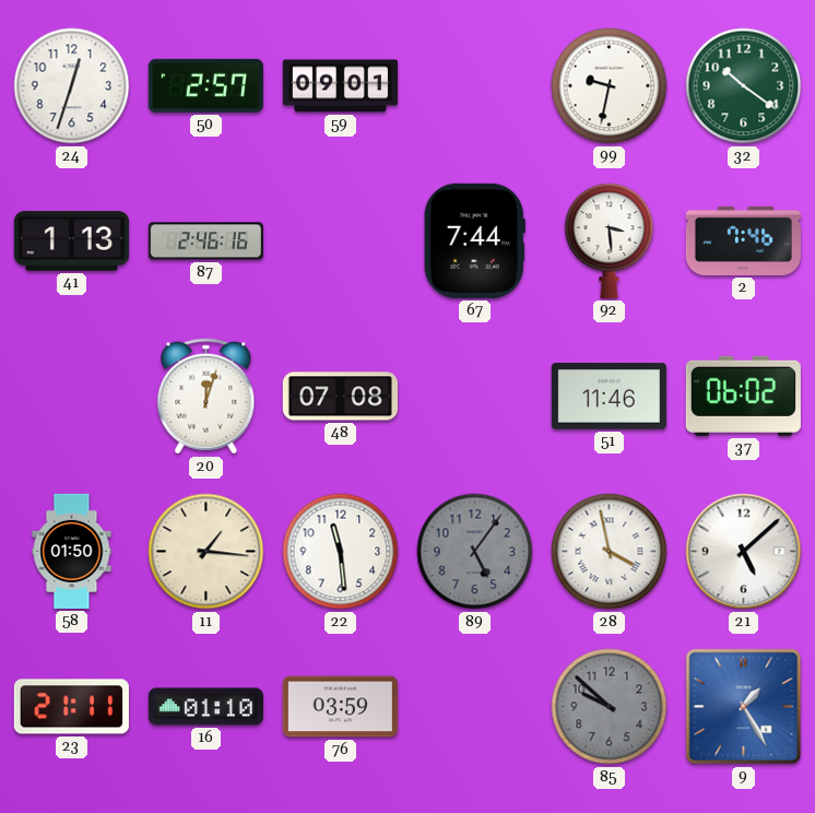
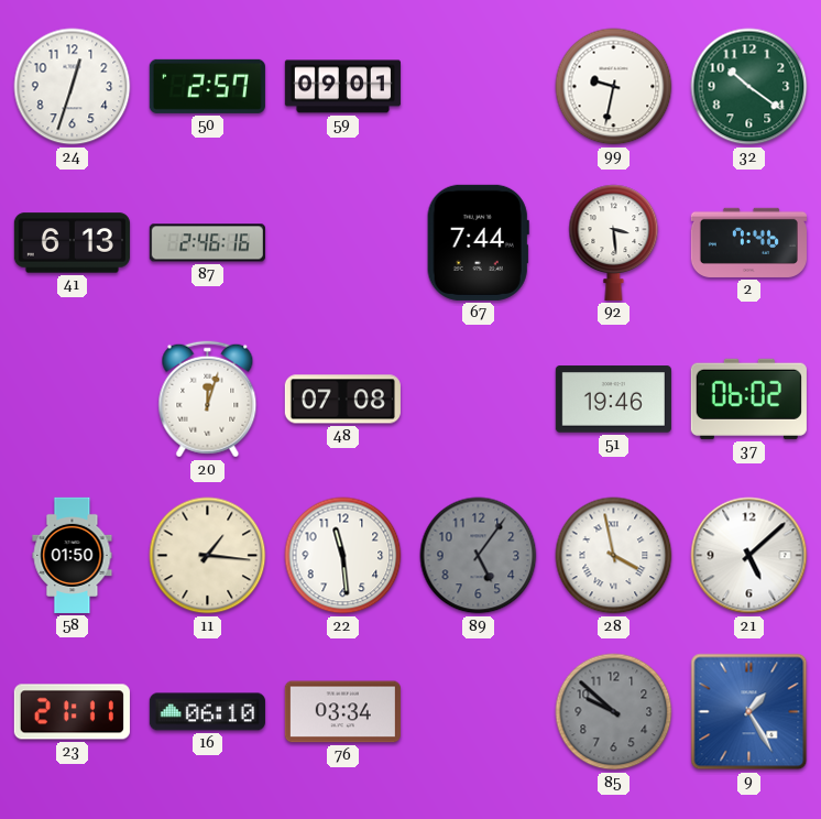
41: 1:13 -> 6:13 (72, 243)
51: 11:46 -> 19:46 (613, 400)
16: 01:10 -> 06:10 (207, 712)
76: 03:59 -> 03:34 (342, 712)
